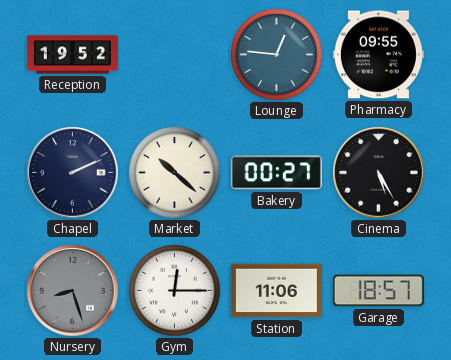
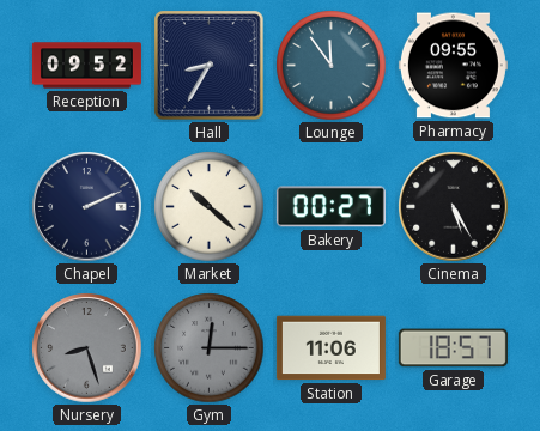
Reception: 19:52 -> 09:52 (86, 66)
Hall: none -> 8:35 (210, 66)
Lounge: 12:46 -> 11:54 (332, 66)
Gym dial: white -> grey (210, 348)
